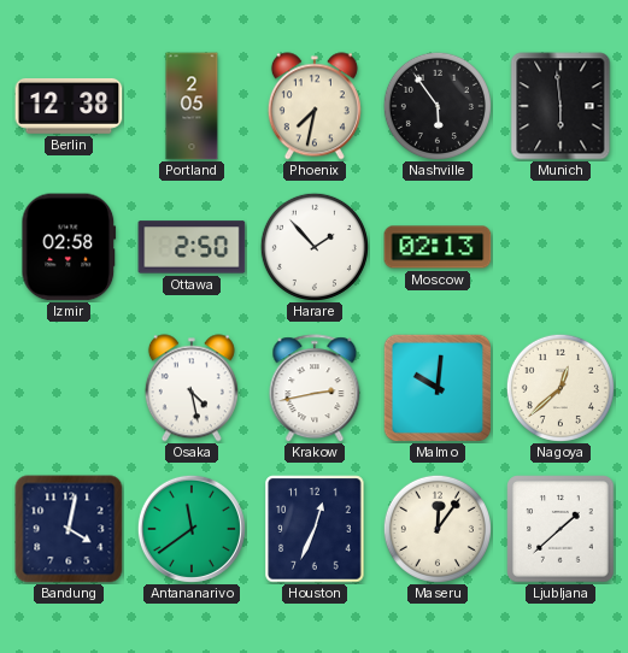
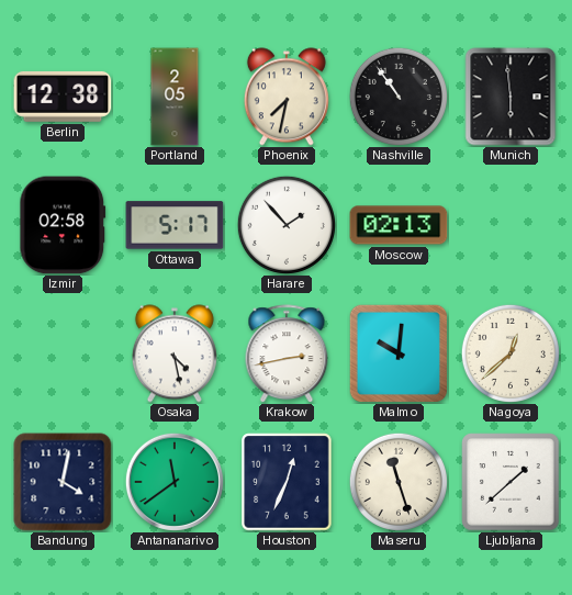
Nashville: 5:54 -> 10:54 (399, 97)
Ottawa: 2:50 -> 5:17 (175, 225)
Maseru: 12:06 -> 11:27 (399, 482)
